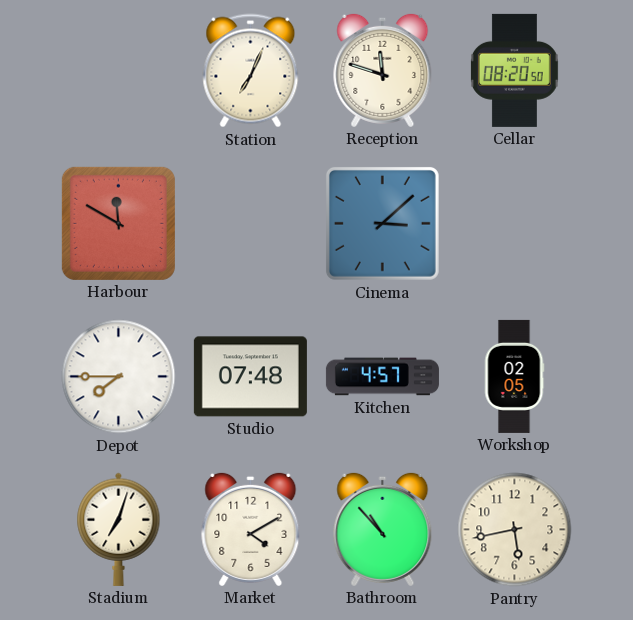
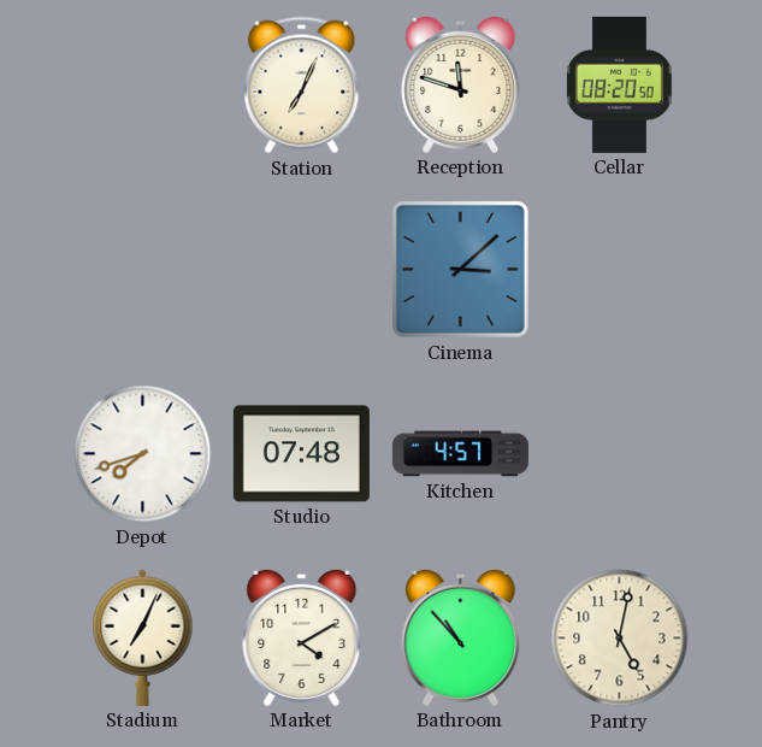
Harbour: 11:50 -> none (118, 223)
Depot: 7:45 -> 7:42 (143, 454)
Workshop: 02:05 -> none (514, 376)
Stadium: 7:03 -> 7:04 (143, 637)
Pantry: 5:43 -> 5:02 (620, 639)
